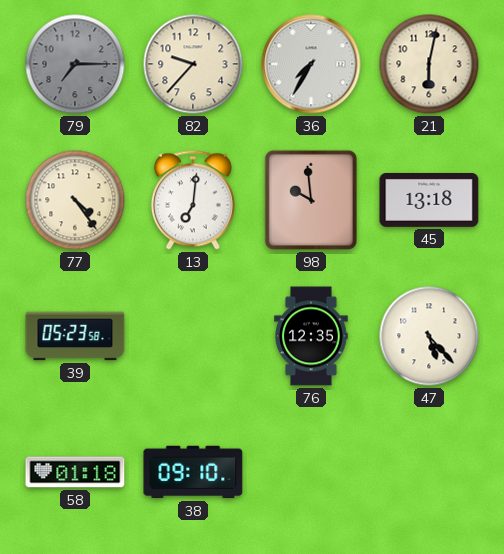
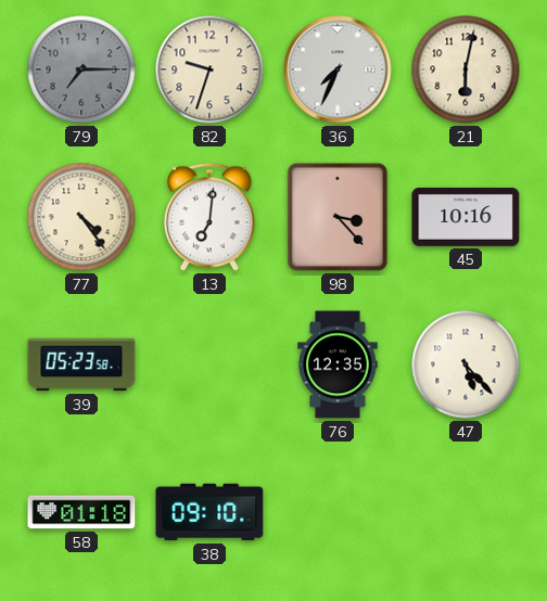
82: 9:37 -> 9:33 (209, 69)
36: 7:35 -> 7:34 (338, 69)
98: 9:59 -> 3:23 (338, 217)
45: 13:18 -> 10:16 (466, 217)
